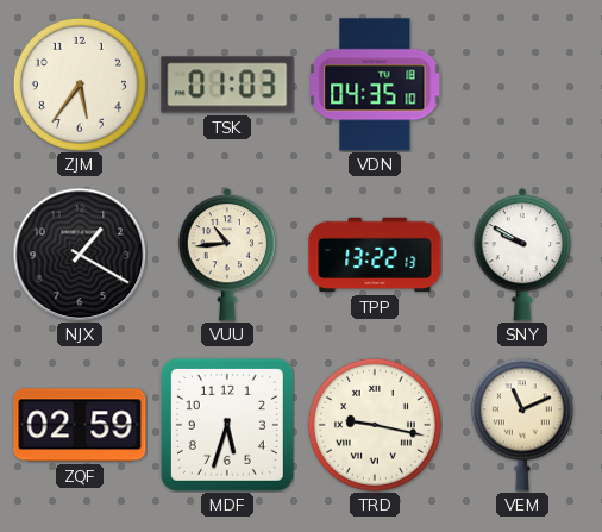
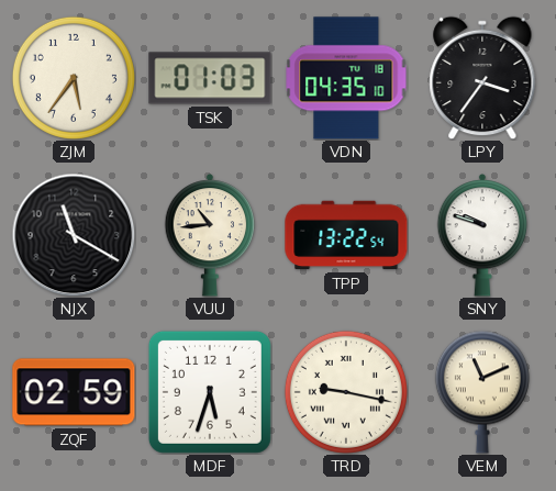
LPY: none -> 3:36 (482, 78)
NJX: 1:20 -> 11:20 (74, 235)
TPP: 13:22:13 -> 13:22:54 (346, 235)
SNY: 9:50 -> 9:48 (482, 235)
